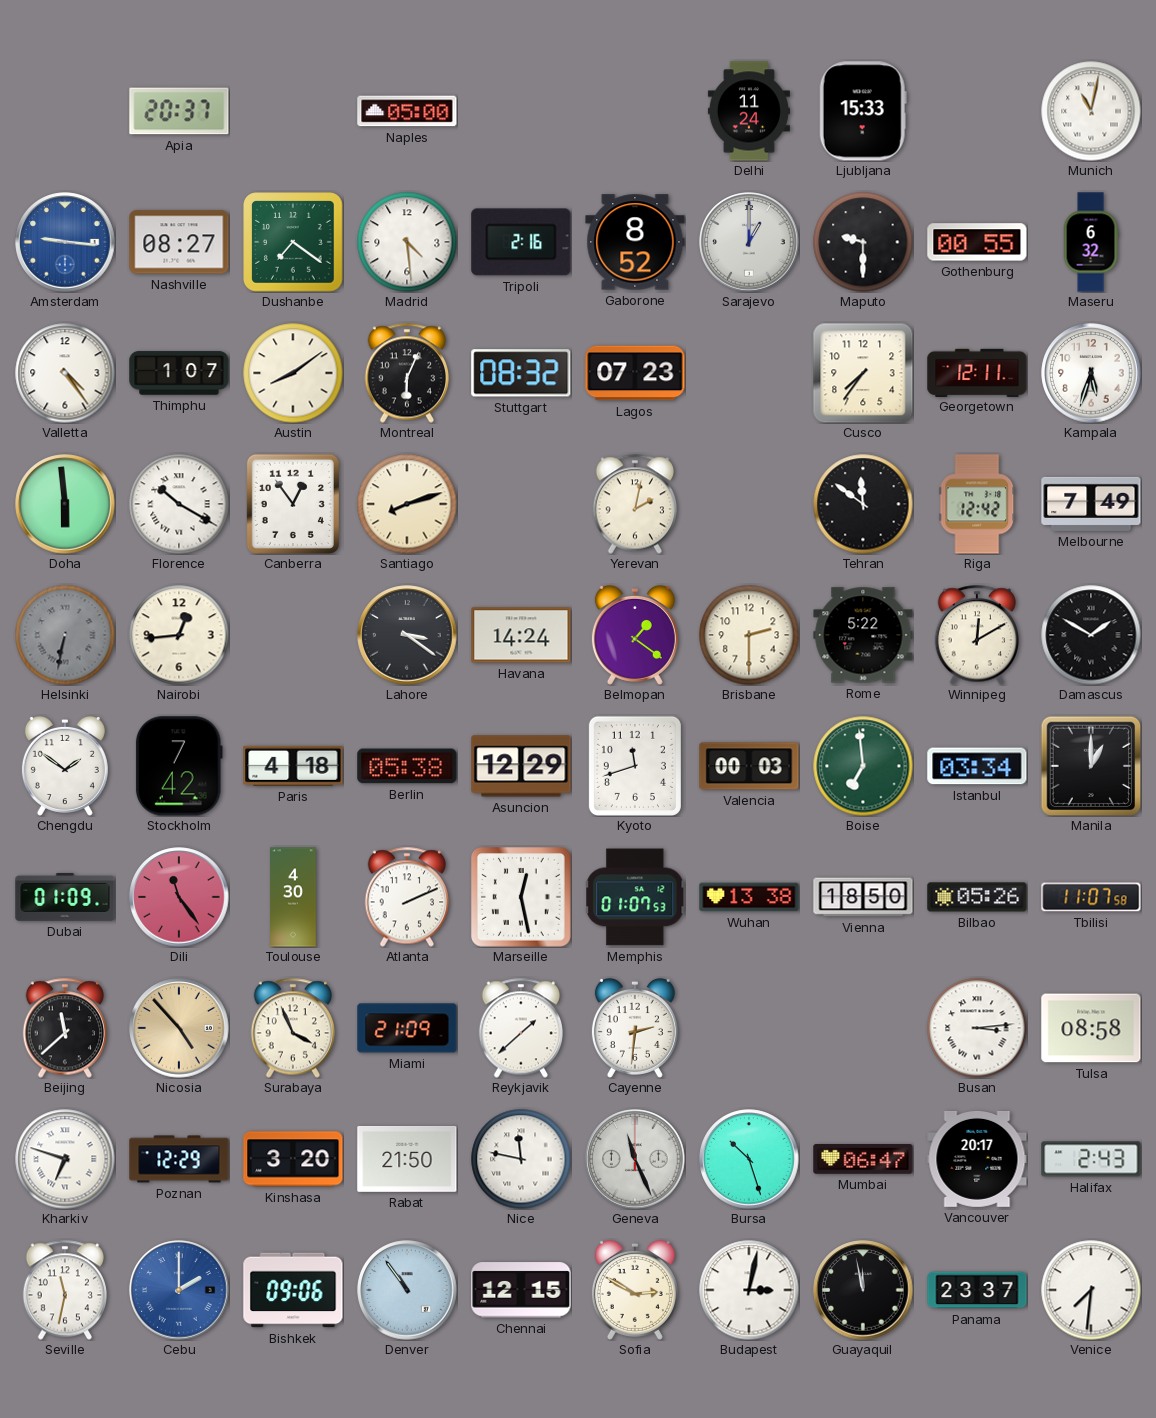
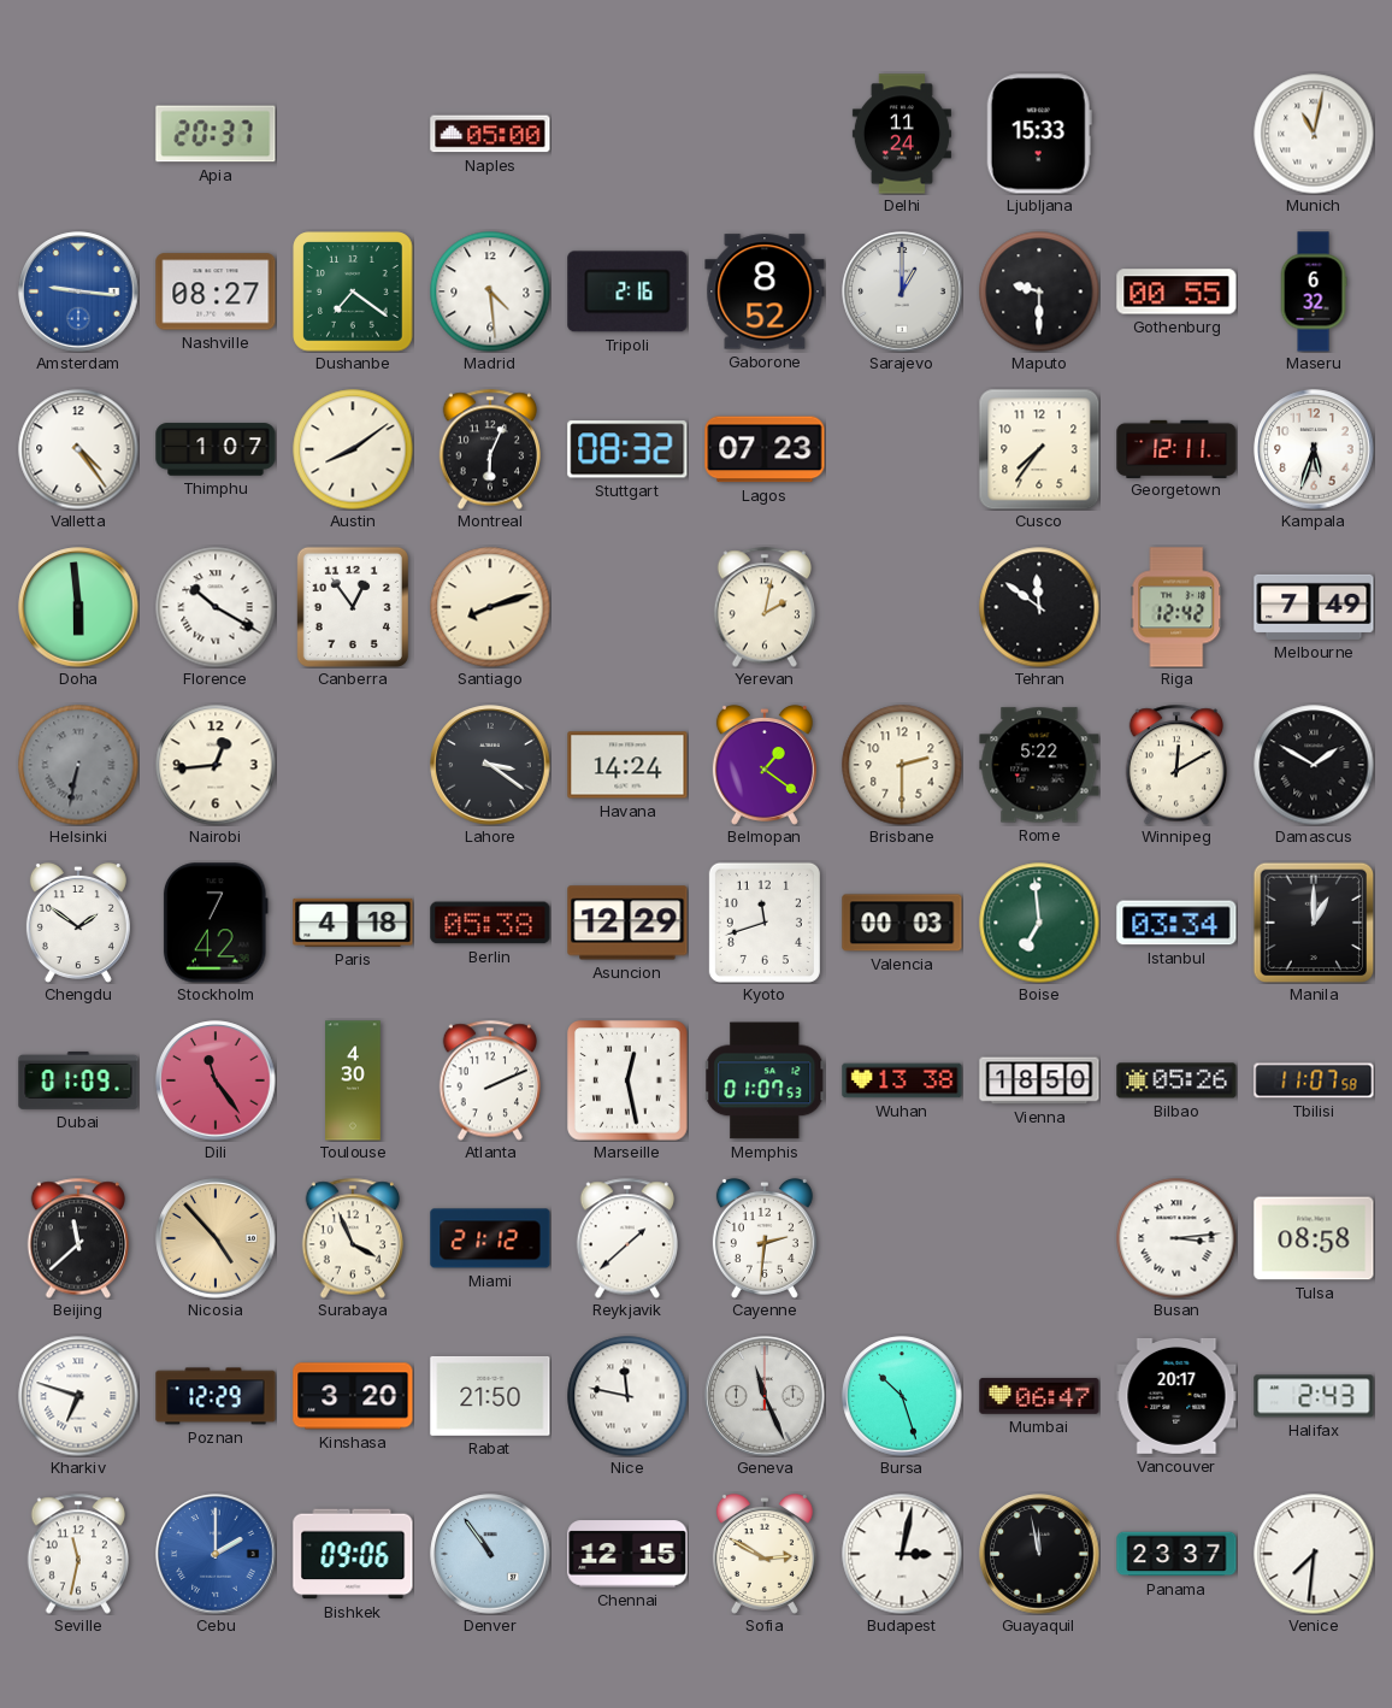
Miami: 21:09 -> 21:12 (490, 1238)
